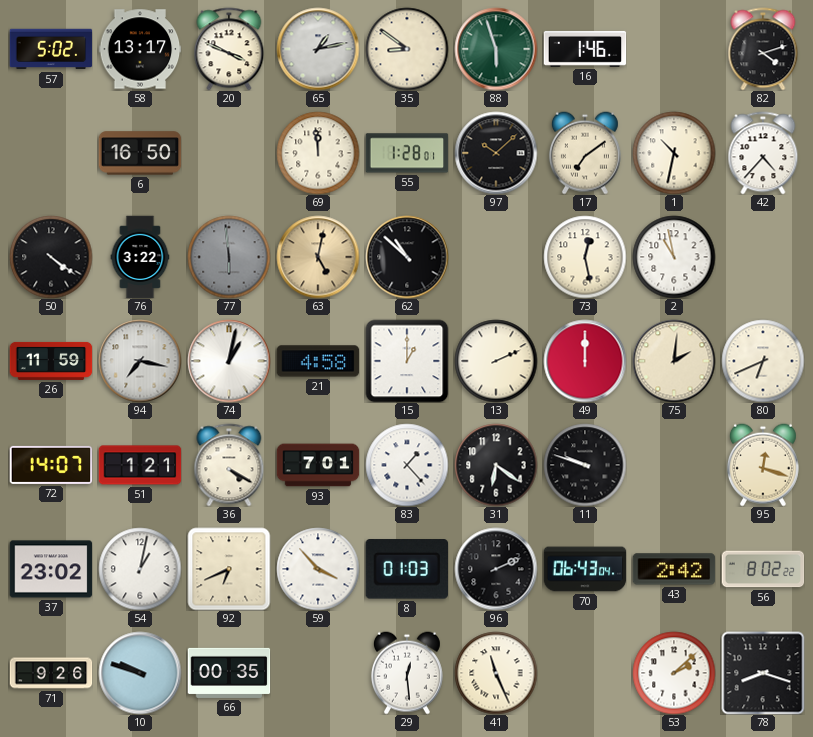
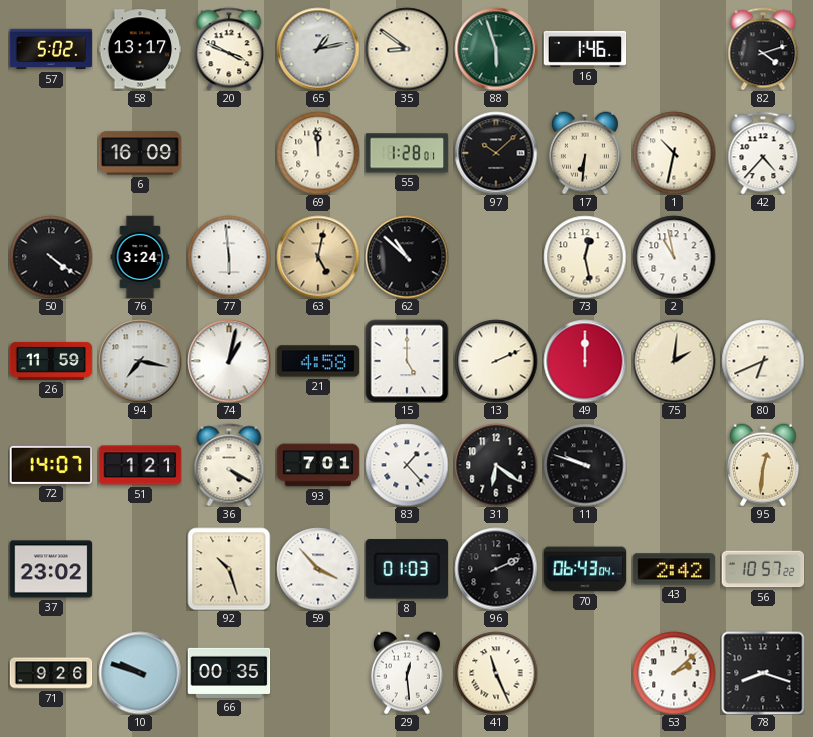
6: 16:50 -> 16:09 (140, 153)
17: 7:09 -> 6:31 (585, 153)
76: 3:22 -> 3:24 (140, 257)
77 dial: grey -> white (229, 257)
15: 1:00 -> 5:00 (407, 361)
95: 12:18 -> 12:31 (763, 465)
54: 1:02 -> none (140, 569)
92: 6:41 -> 10:27 (229, 569)
56: 8:02 -> 10:57 (763, 569)
